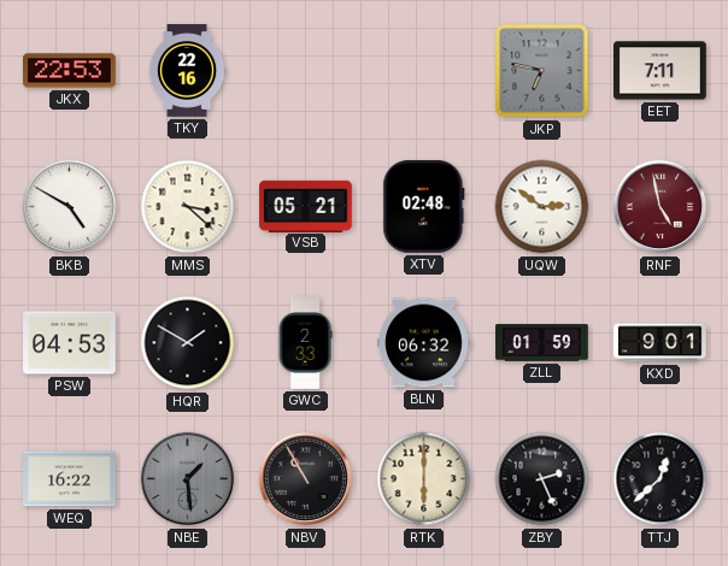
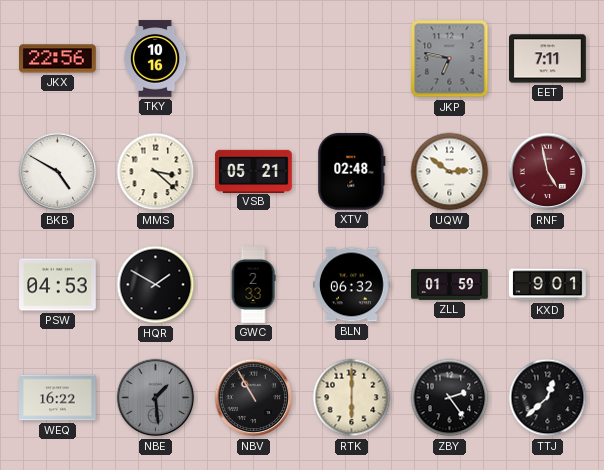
JKX: 22:53 -> 22:56 (58, 59)
TKY: 22:16 -> 10:16 (155, 59)
ZBY: 2:26 -> 2:24 (450, 398)
